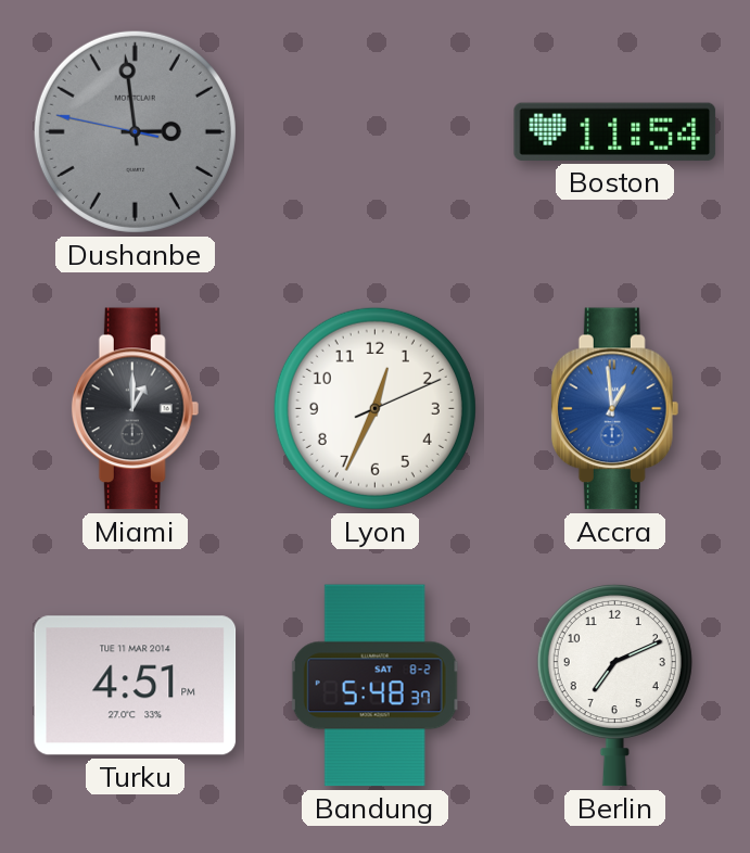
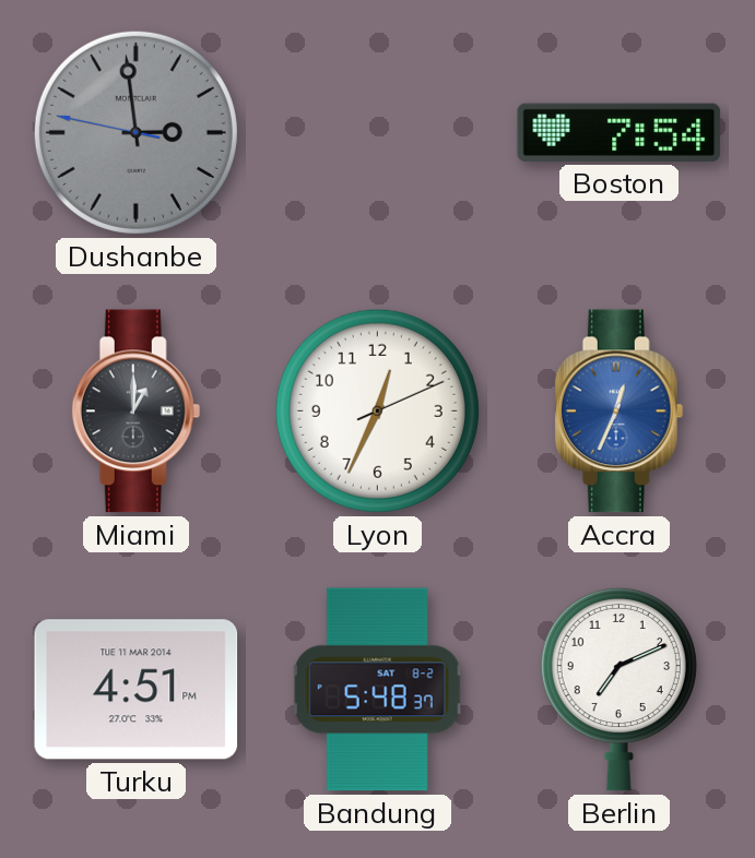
Boston: 11:54 -> 7:54 (620, 132)
Accra: 12:59 -> 12:34 (620, 412)
